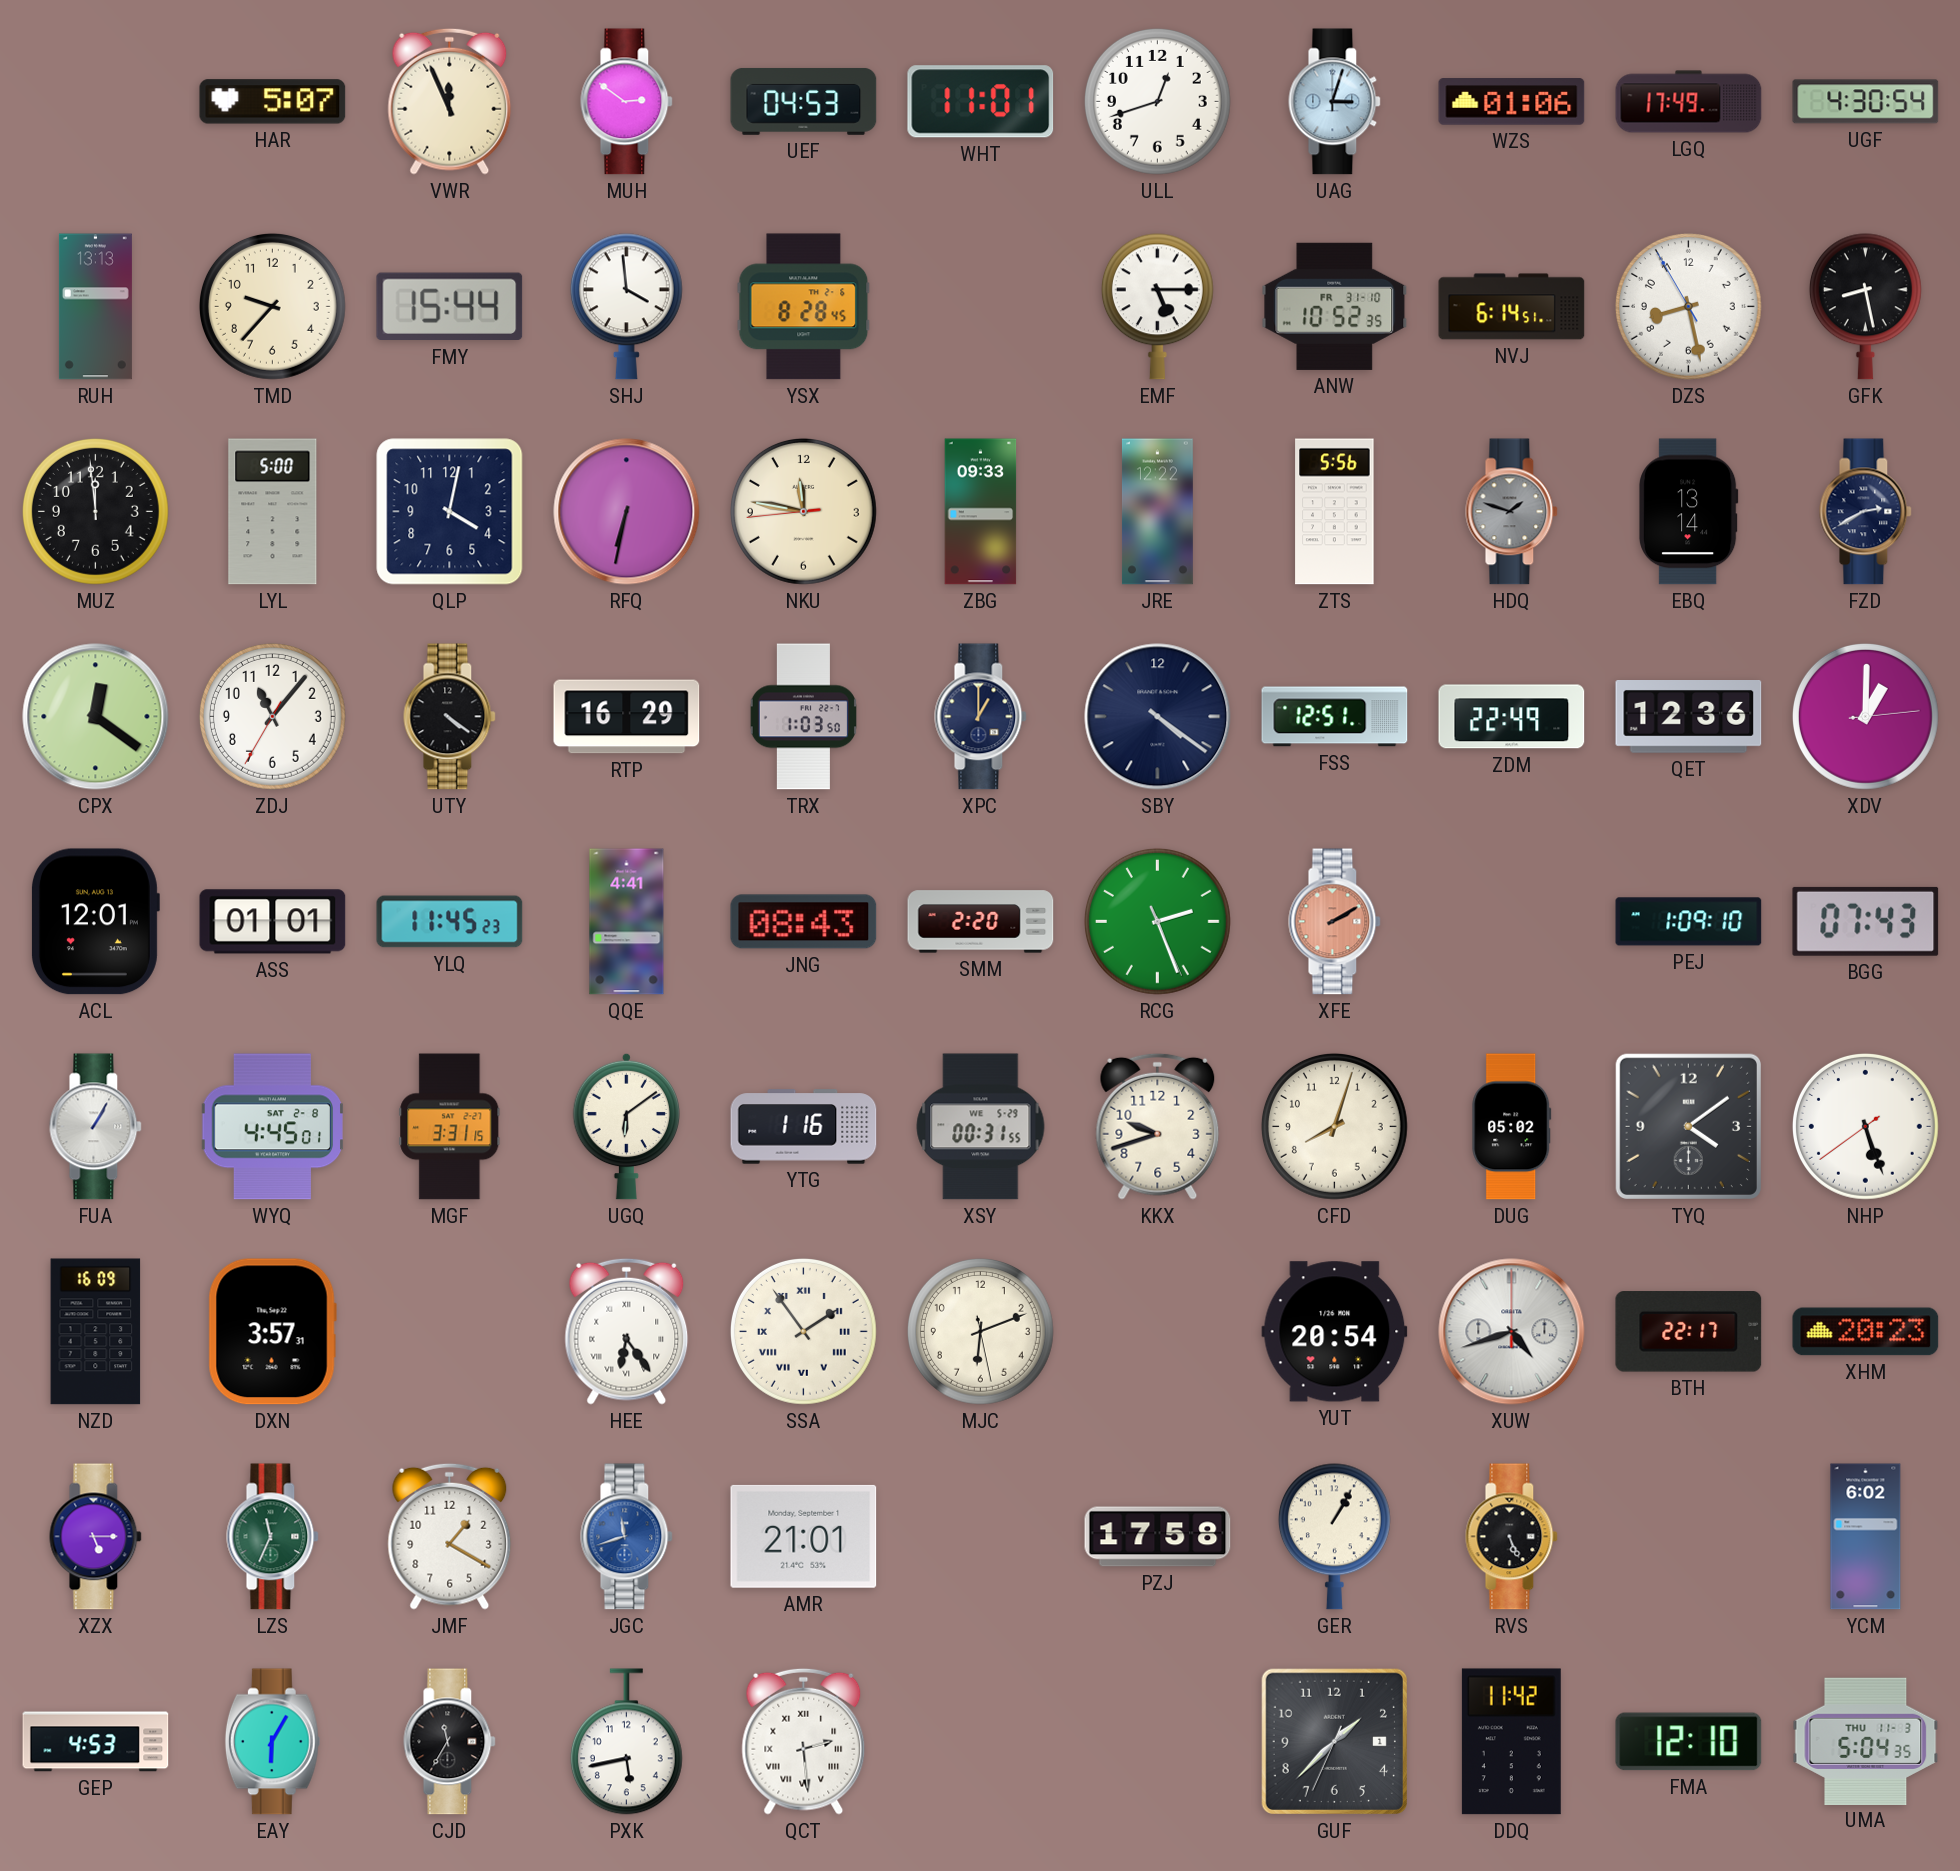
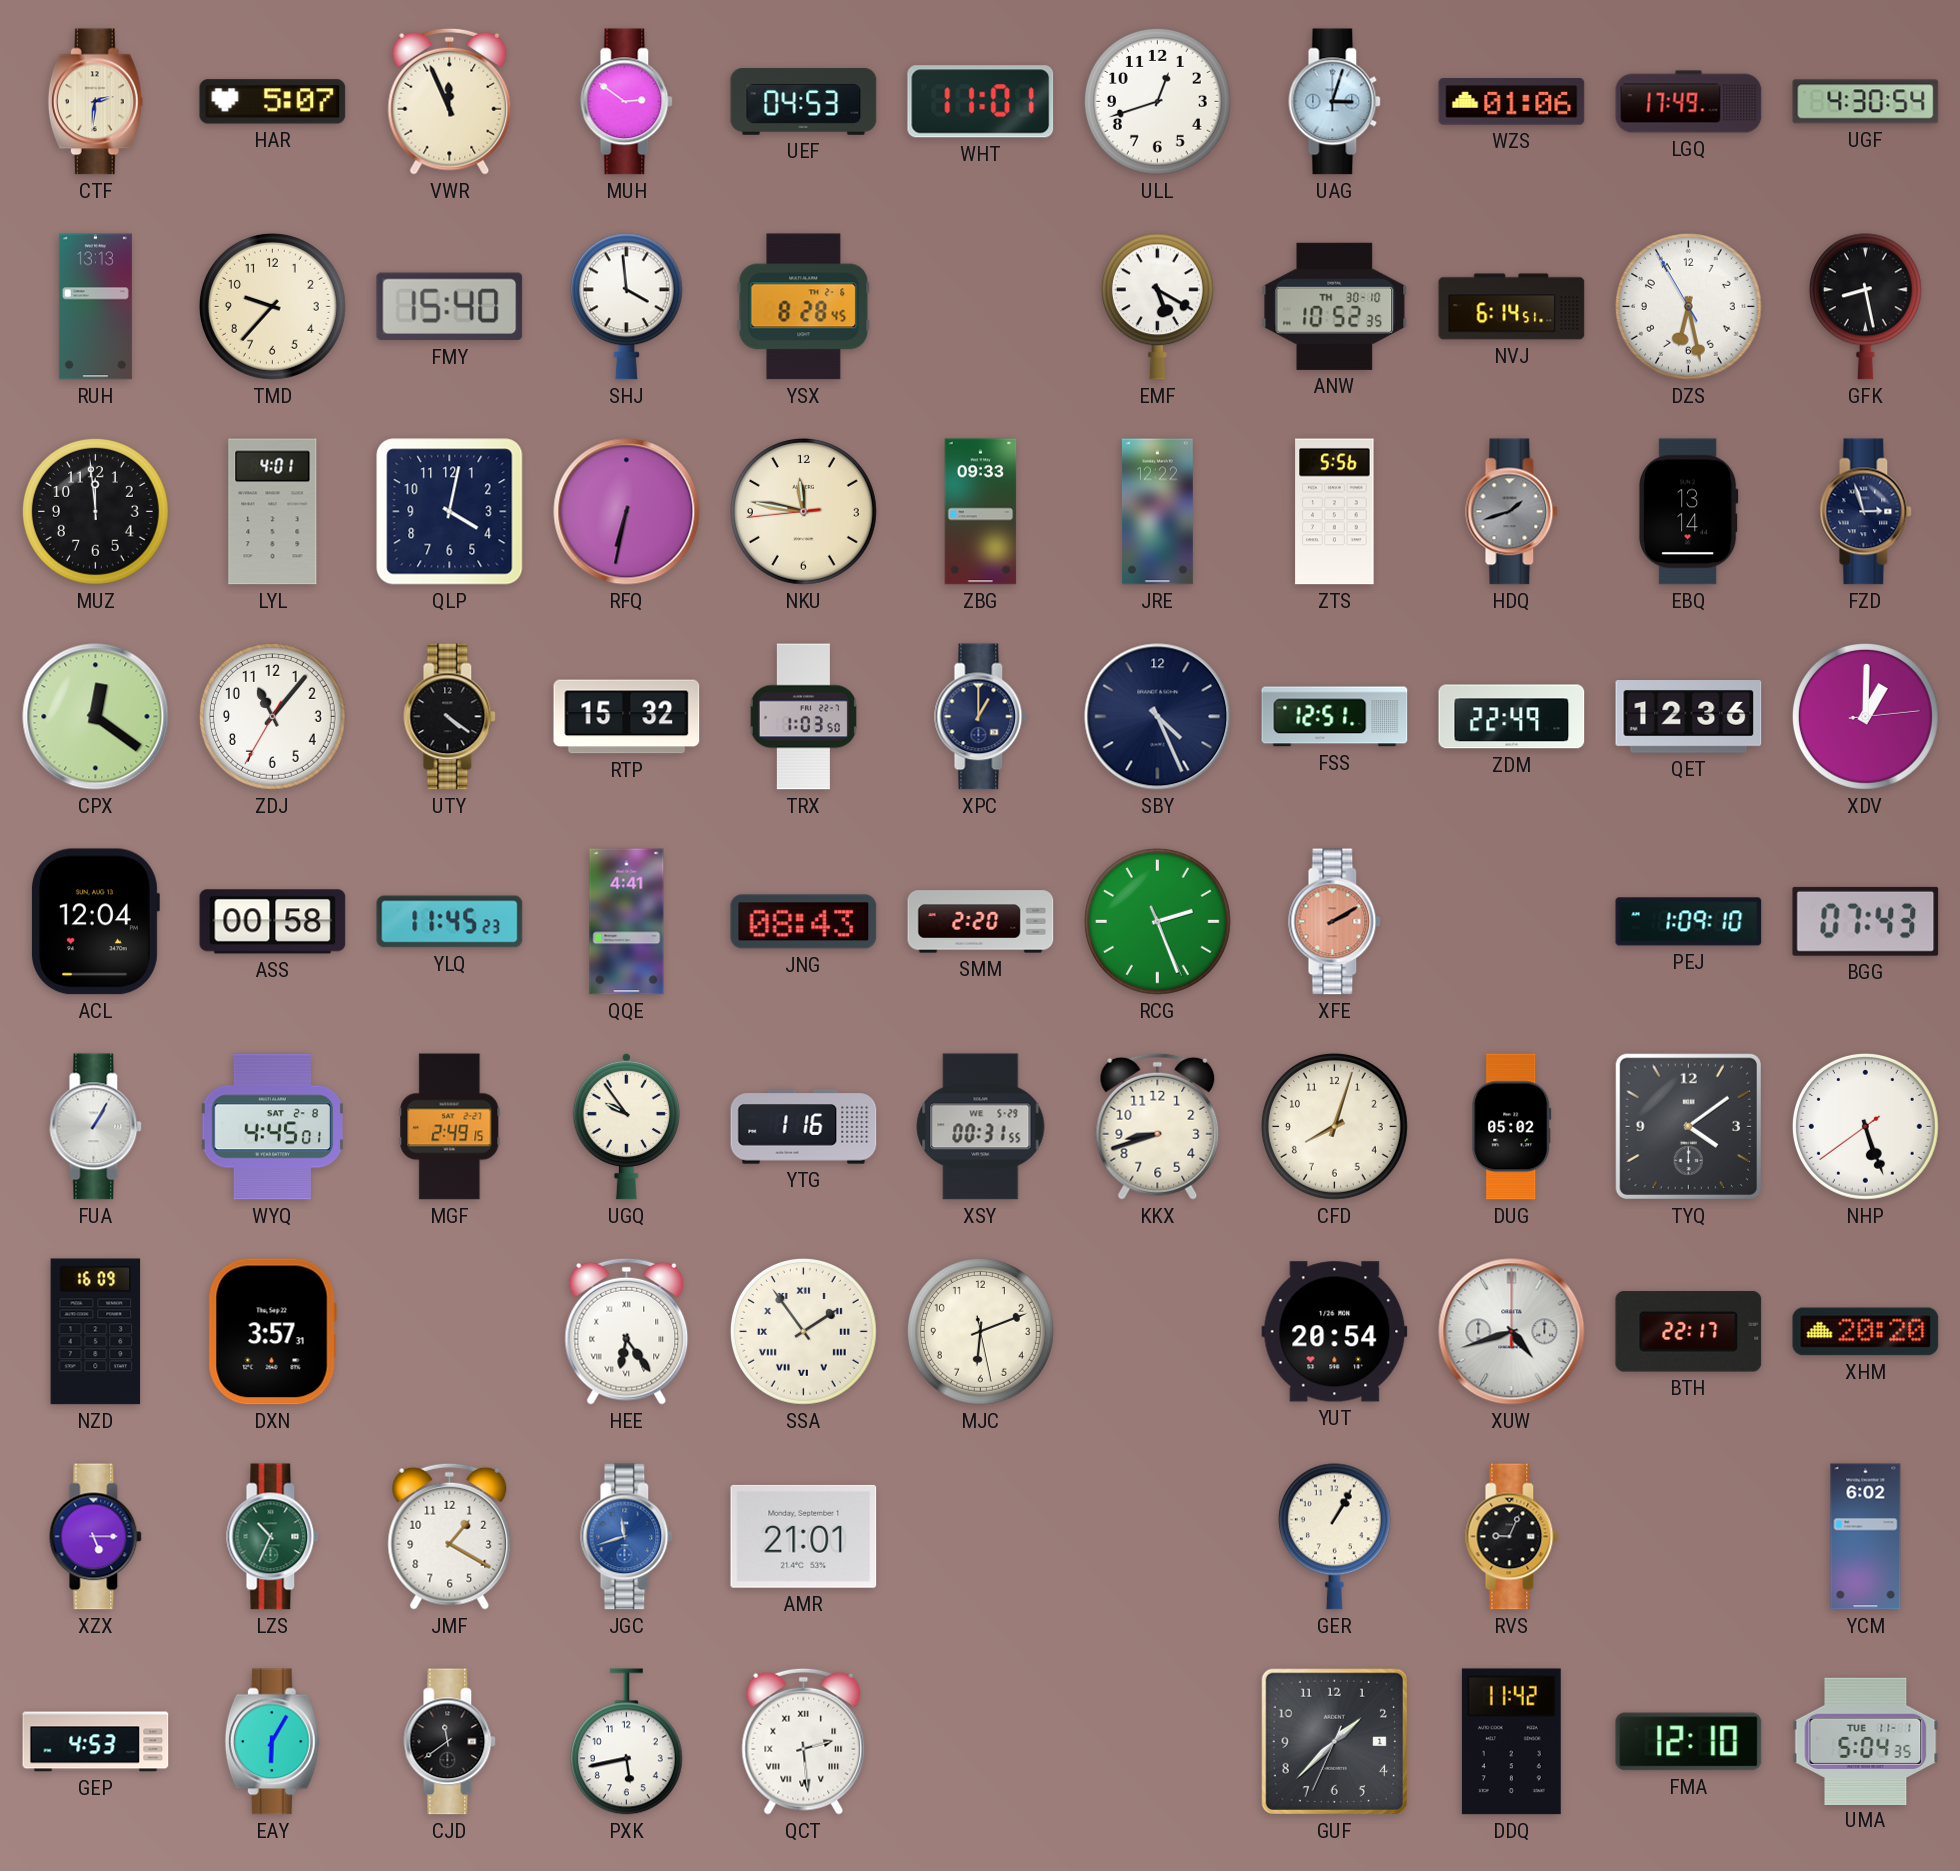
CTF: none -> 2:31 (95, 102)
FMY: 15:44 -> 15:40 (450, 307)
EMF: 5:15 -> 5:20 (1157, 307)
ANW date: FR 31-10 -> TH 30-10 (1335, 306)
DZS: 8:27 -> 6:27 (1688, 306)
LYL: 5:00 -> 4:01 (273, 512)
HDQ: 1:48 -> 1:42 (1512, 512)
FZD: 2:40 -> 2:57 (1866, 512)
RTP: 16:29 -> 15:32 (627, 717)
SBY: 4:21 -> 4:26 (1158, 717)
ACL: 12:01 -> 12:04 (95, 922)
ASS: 01:01 -> 00:58 (273, 922)
MGF: 3:31 -> 2:49 (450, 1127)
UGQ: 6:09 -> 9:54 (626, 1126)
KKX: 9:42 -> 8:42 (1158, 1126)
XHM: 20:23 -> 20:20 (1866, 1332)
LZS: 11:34 -> 10:34 (273, 1537)
PZJ: 17:58 -> none (1158, 1537)
RVS: 5:26 -> 9:04 (1512, 1537)
CJD: 11:35 -> 11:39 (450, 1742)
UMA date: THU 11-3 -> TUE 11-1 (1866, 1741)
